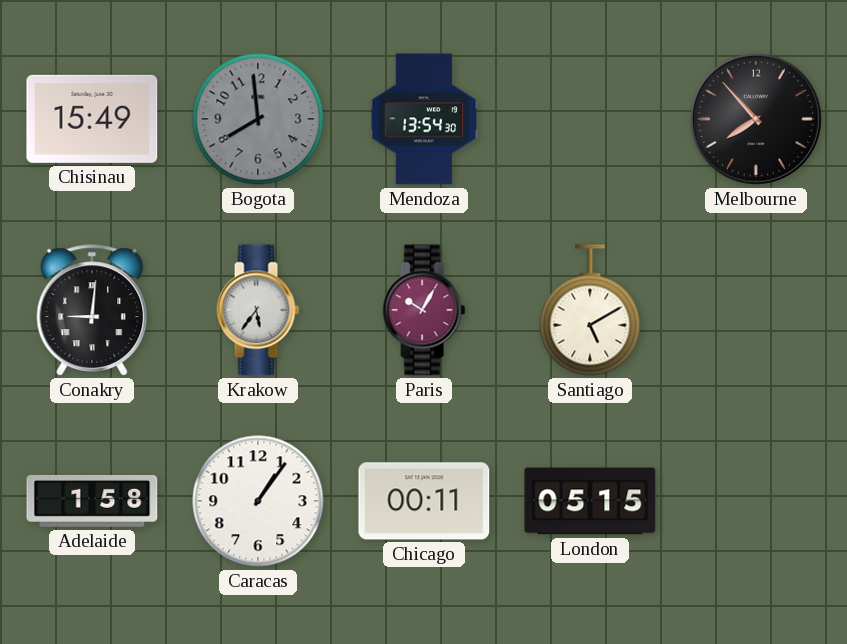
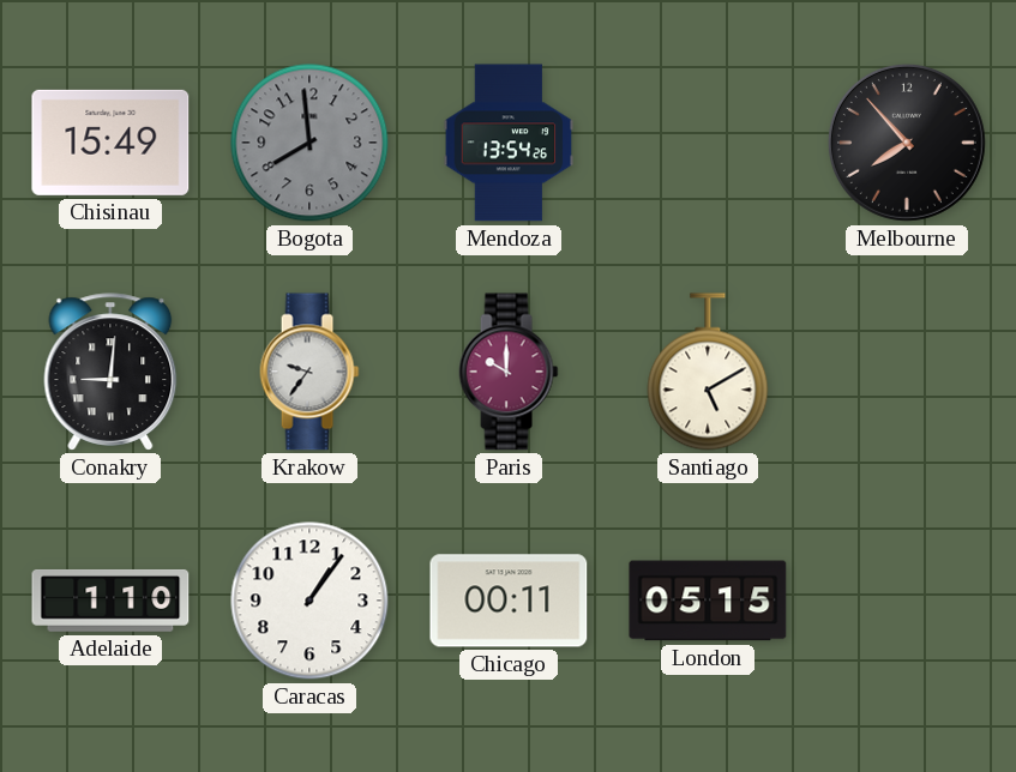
Mendoza: 13:54:30 -> 13:54:26 (509, 143)
Krakow: 5:36 -> 9:36 (309, 372)
Paris: 10:05 -> 10:00 (509, 372)
Adelaide: 1:58 -> 1:10 (110, 601)
